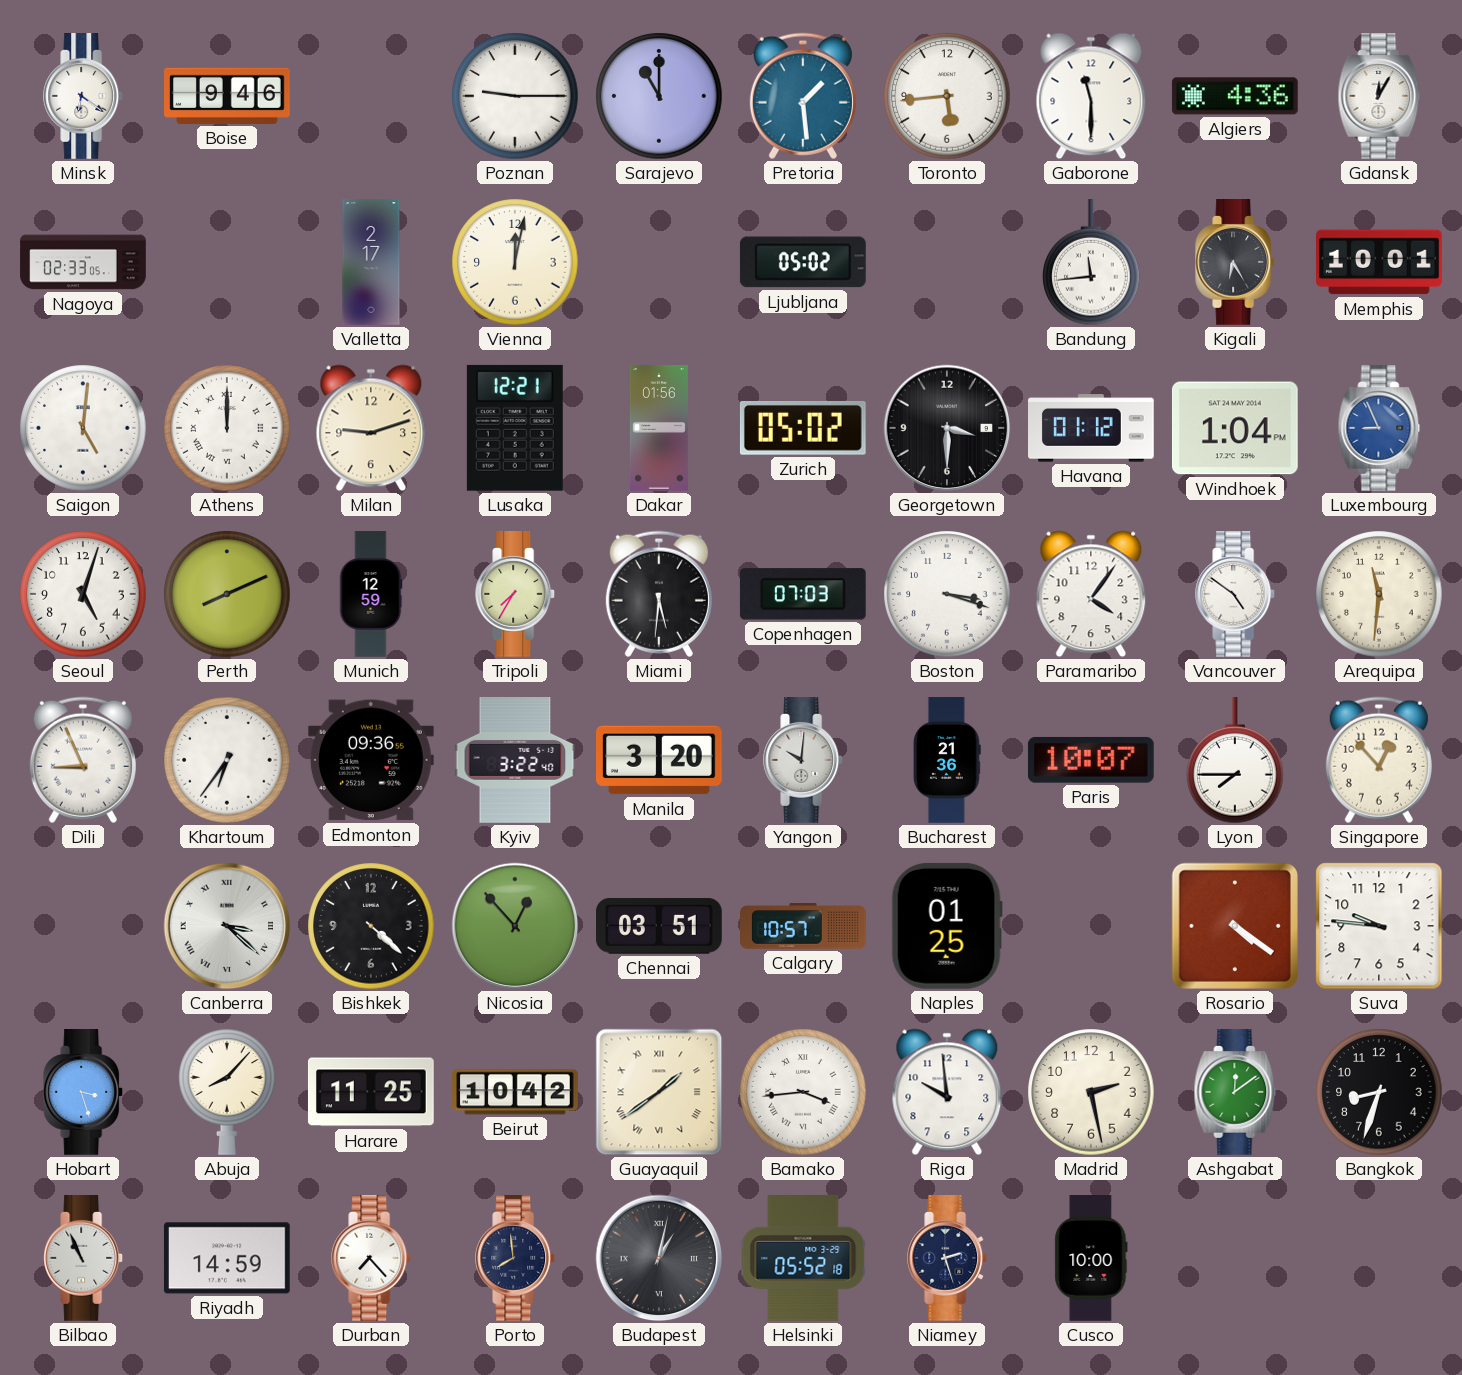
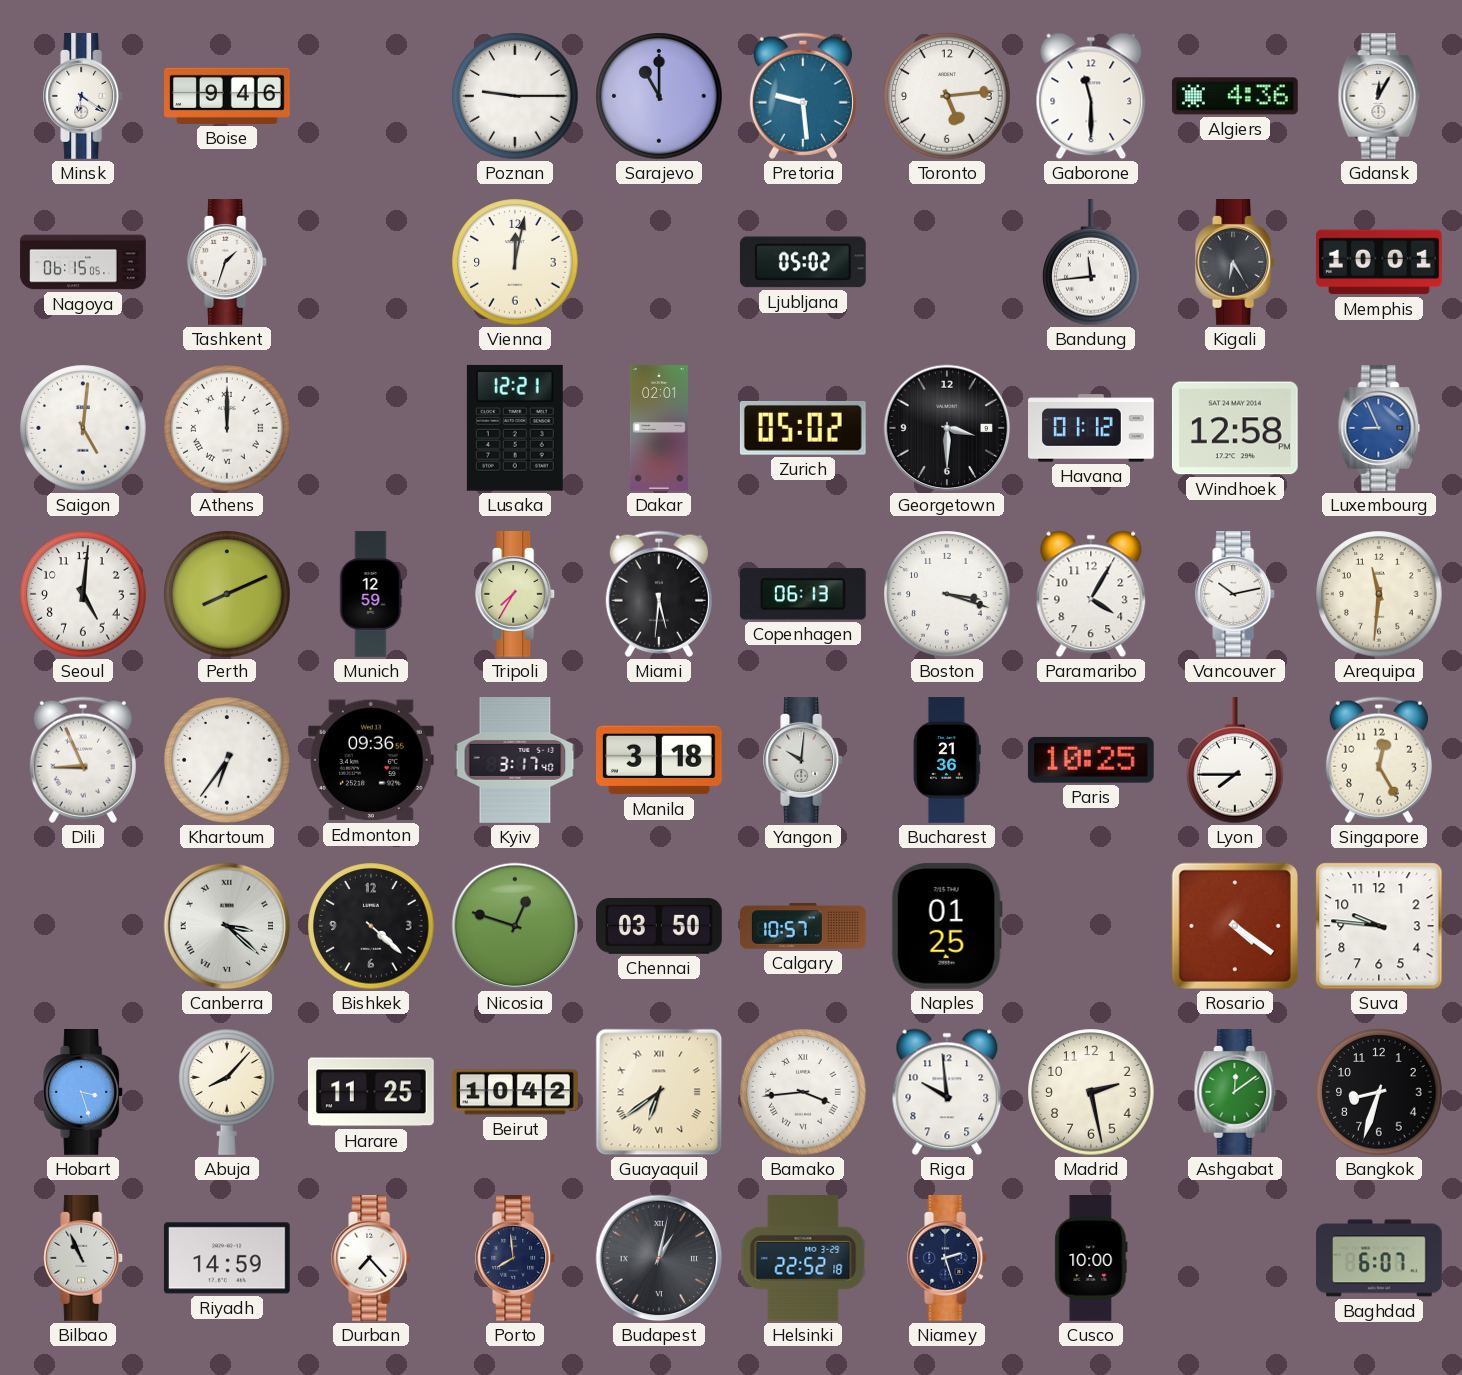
Pretoria: 1:29 -> 9:29 (803, 96)
Toronto: 5:44 -> 5:14 (947, 96)
Nagoya: 02:33 -> 06:15 (83, 262)
Tashkent: none -> 1:33 (228, 263)
Valletta: 2:17 -> none (371, 262)
Milan: 9:12 -> none (371, 428)
Dakar: 01:56 -> 02:01 (659, 428)
Windhoek: 1:04 -> 12:58 (1235, 428)
Seoul: 5:03 -> 5:01 (83, 594)
Copenhagen: 07:03 -> 06:13 (803, 594)
Paramaribo: 4:06 -> 4:05 (1091, 594)
Vancouver: 4:51 -> 10:13 (1236, 595)
Kyiv: 3:22 -> 3:17 (515, 761)
Manila: 3:20 -> 3:18 (660, 760)
Paris: 10:07 -> 10:25 (1091, 760)
Singapore: 12:53 -> 12:25 (1379, 760)
Nicosia: 12:53 -> 12:48 (515, 926)
Chennai: 03:51 -> 03:50 (660, 926)
Guayaquil: 1:39 -> 6:39 (659, 1092)
Helsinki: 05:52 -> 22:52 (803, 1258)
Baghdad: none -> 6:07 (1379, 1258)
